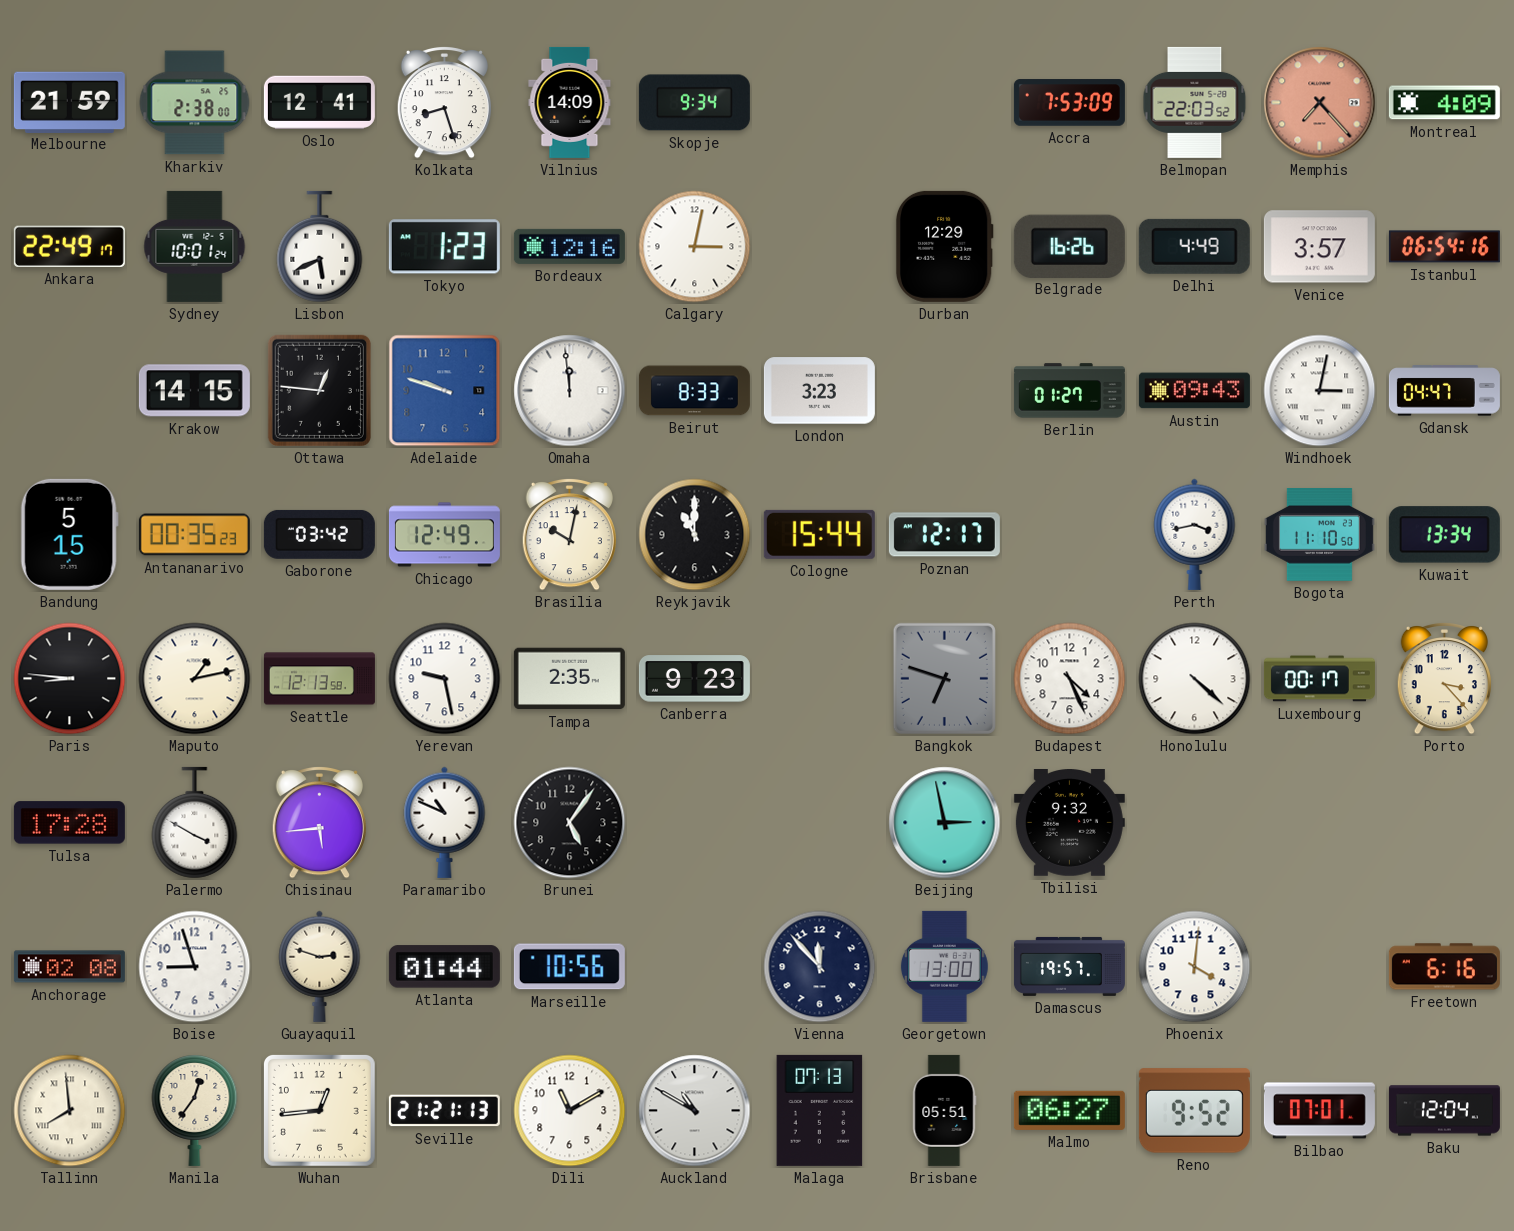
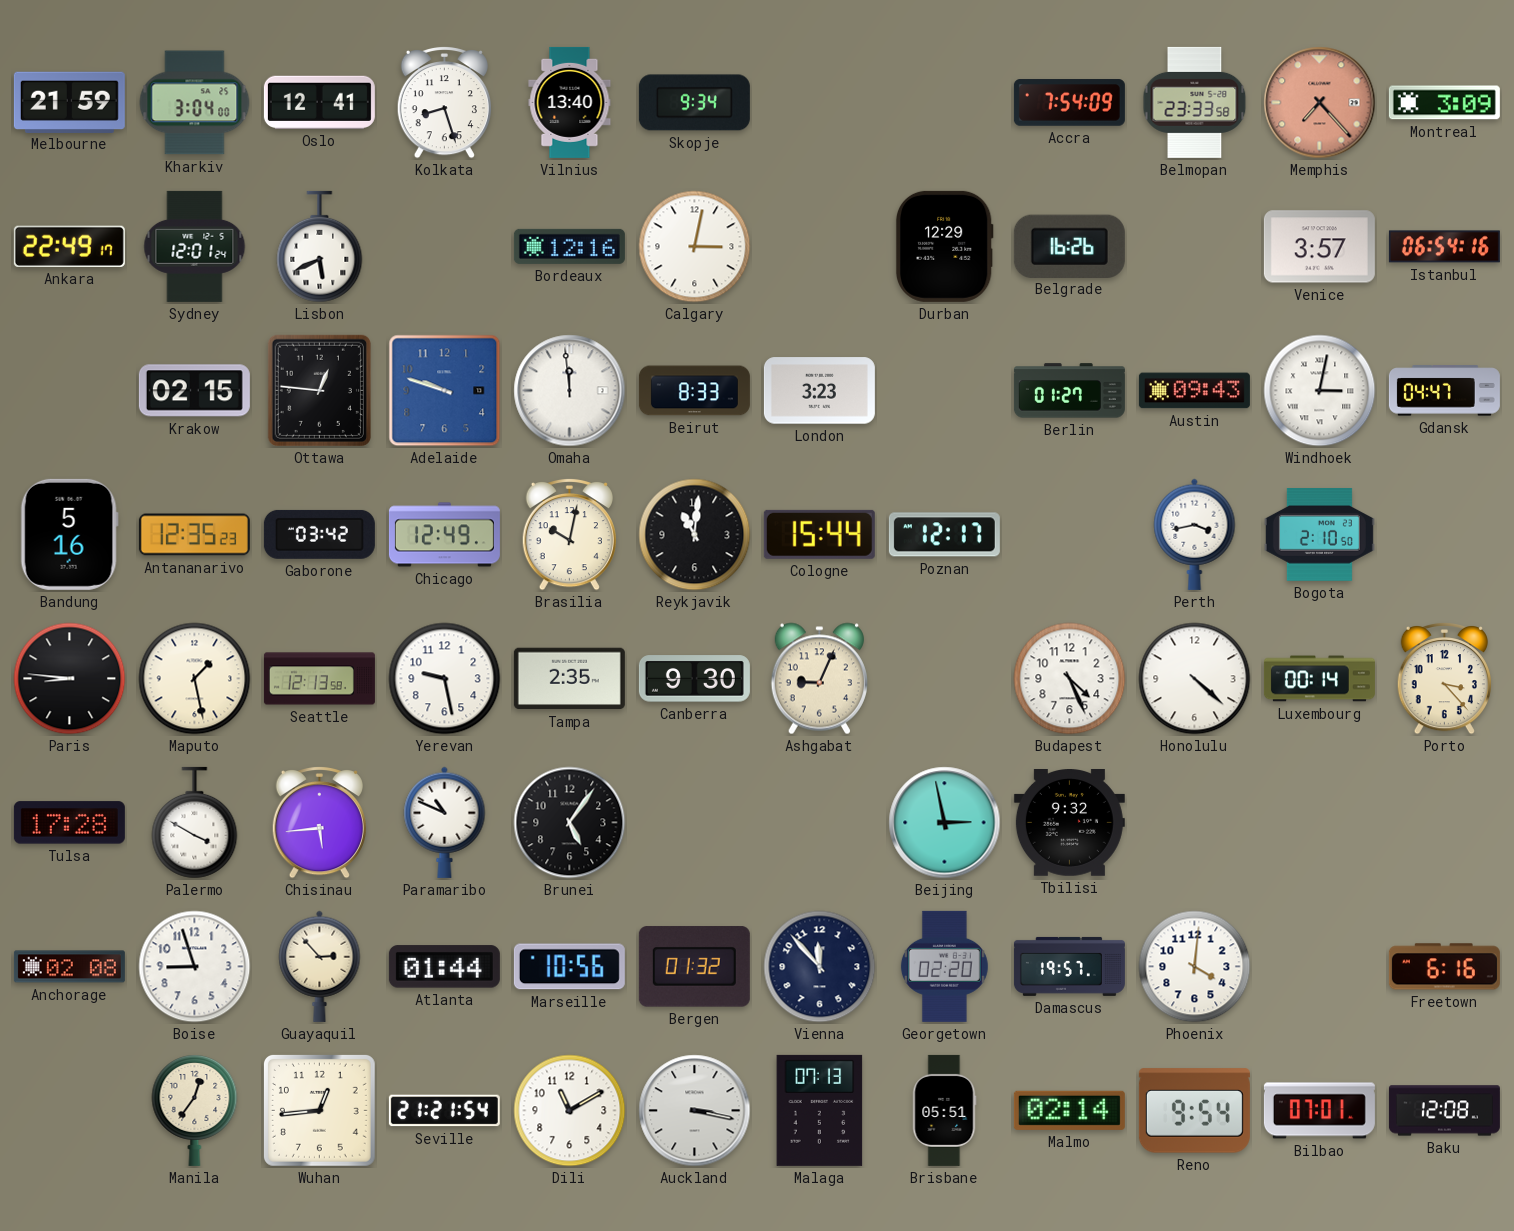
Kharkiv: 2:38 -> 3:04 (195, 103)
Vilnius: 14:09 -> 13:40 (570, 102)
Accra: 7:53 -> 7:54 (1069, 103)
Belmopan: 22:03 -> 23:33 (1195, 102)
Montreal: 4:09 -> 3:09 (1444, 103)
Sydney: 10:01 -> 12:01 (195, 246)
Tokyo: 1:23 -> none (444, 247)
Delhi: 4:49 -> none (1194, 246)
Krakow: 14:15 -> 02:15 (194, 391)
Bandung: 5:15 -> 5:16 (69, 534)
Antananarivo: 00:35 -> 12:35 (194, 535)
Reykjavik: 11:00 -> 11:01 (695, 535)
Bogota: 11:10 -> 2:10 (1319, 535)
Kuwait: 13:34 -> none (1444, 535)
Maputo: 1:13 -> 1:28 (195, 679)
Canberra: 9:23 -> 9:30 (694, 679)
Ashgabat: none -> 9:04 (819, 679)
Bangkok: 6:48 -> none (944, 678)
Luxembourg: 00:17 -> 00:14 (1319, 679)
Guayaquil: 2:48 -> 2:53 (320, 966)
Bergen: none -> 01:32 (694, 967)
Georgetown: 13:00 -> 02:20 (944, 966)
Tallinn: 7:59 -> none (70, 1111)
Seville: 21:21:13 -> 21:21:54 (444, 1111)
Auckland: 10:50 -> 3:17 (695, 1111)
Malmo: 06:27 -> 02:14 (1069, 1110)
Reno: 9:52 -> 9:54 (1194, 1111)
Baku: 12:04 -> 12:08 (1444, 1111)
